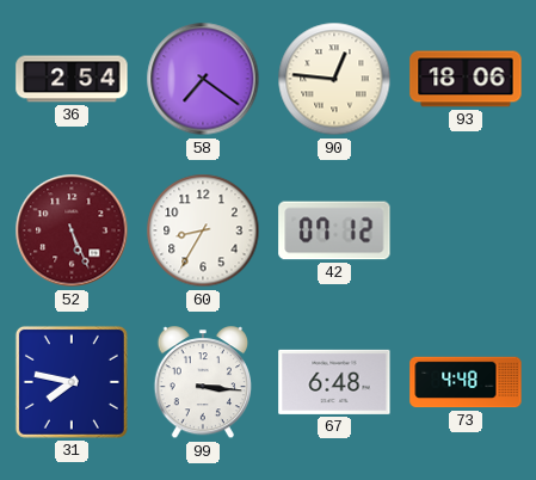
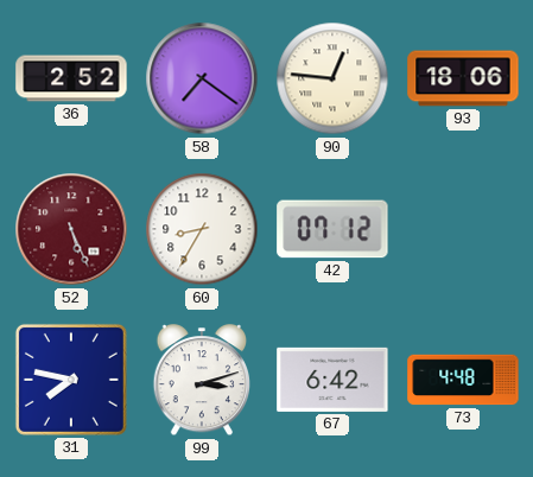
36: 2:54 -> 2:52 (71, 78)
99: 3:16 -> 3:12 (201, 381)
67: 6:48 -> 6:42 (332, 380)
